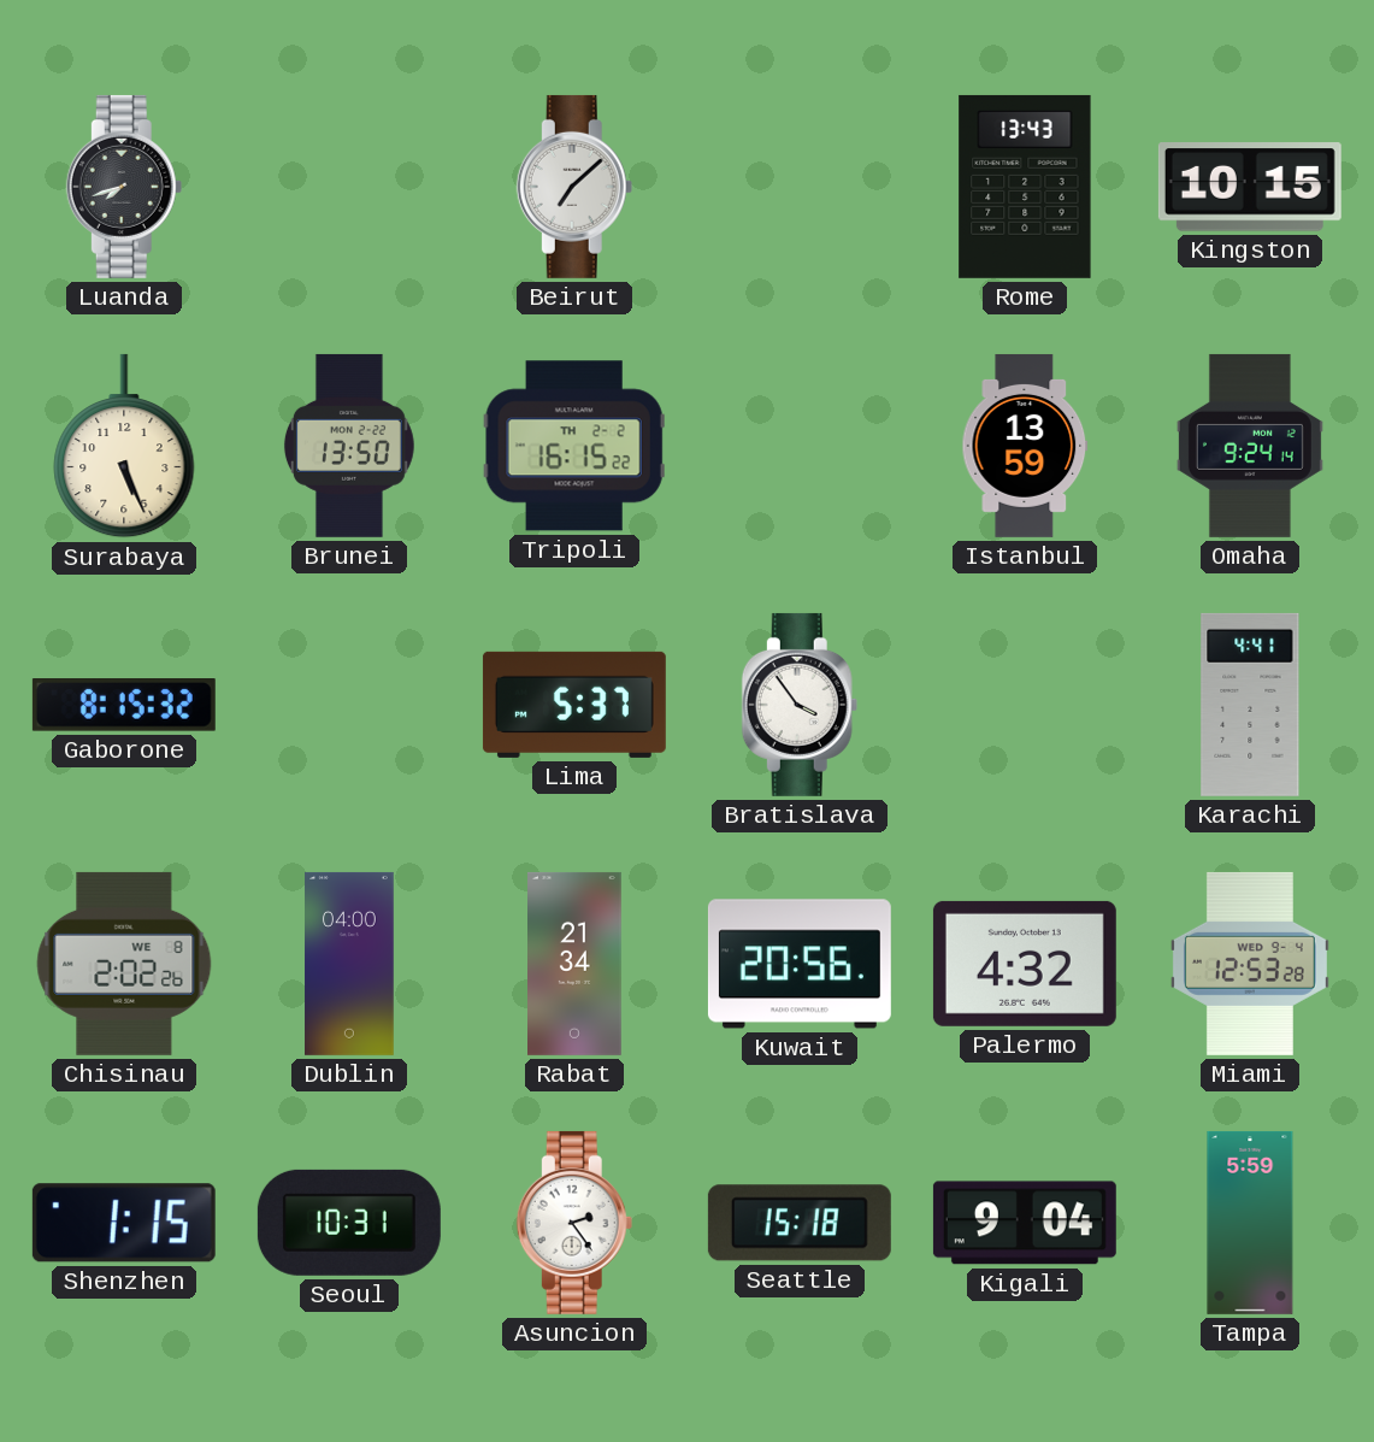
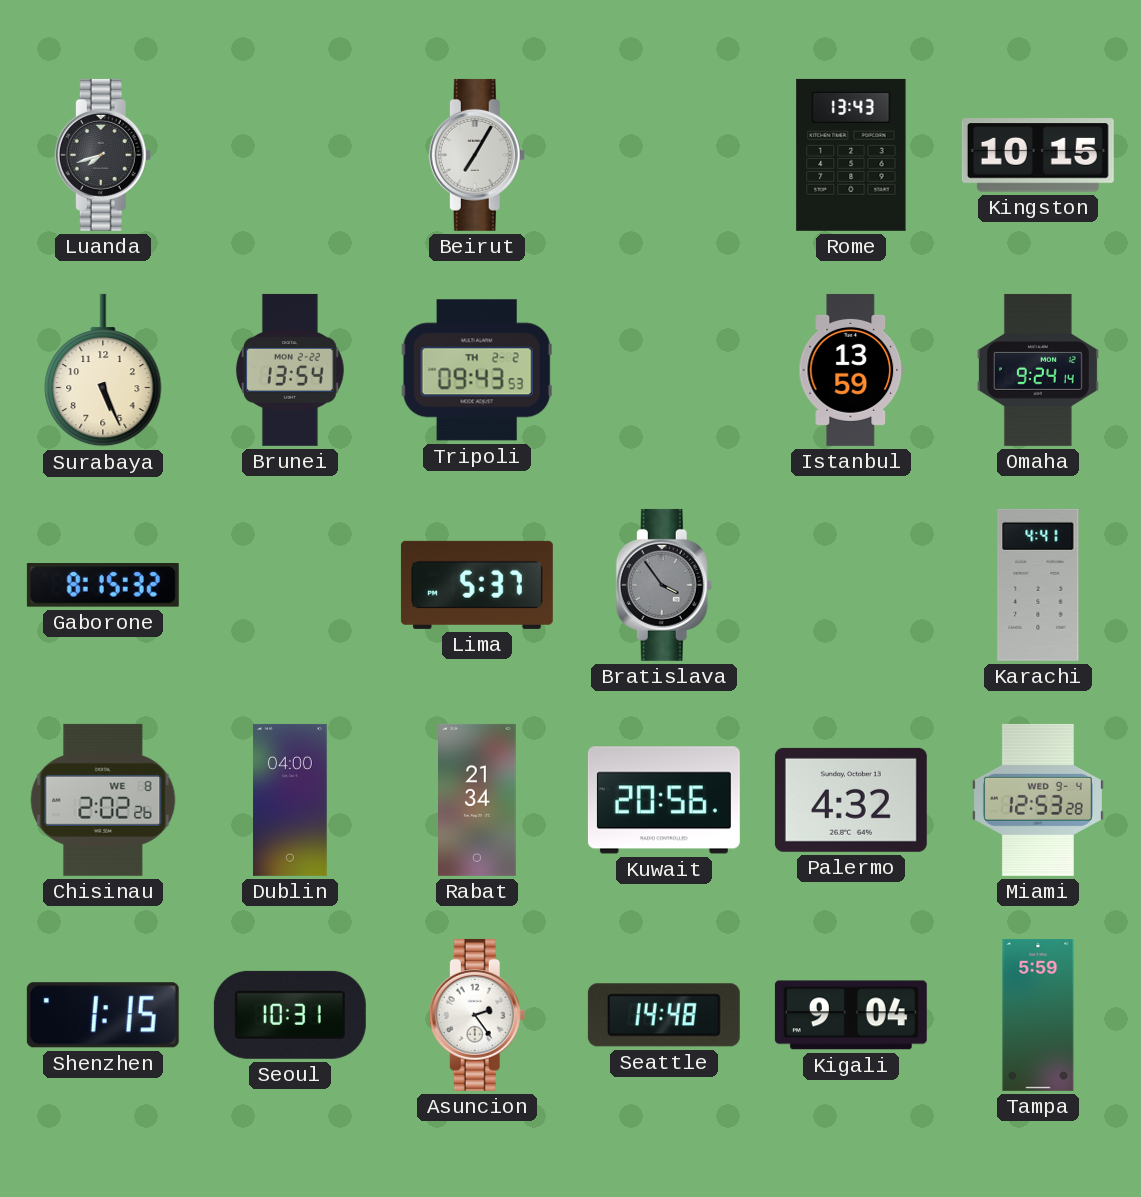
Beirut: 7:08 -> 7:05 (477, 155)
Brunei: 13:50 -> 13:54 (290, 370)
Tripoli: 16:15 -> 09:43 (477, 370)
Bratislava dial: white -> grey (664, 585)
Seattle: 15:18 -> 14:48 (664, 1015)
